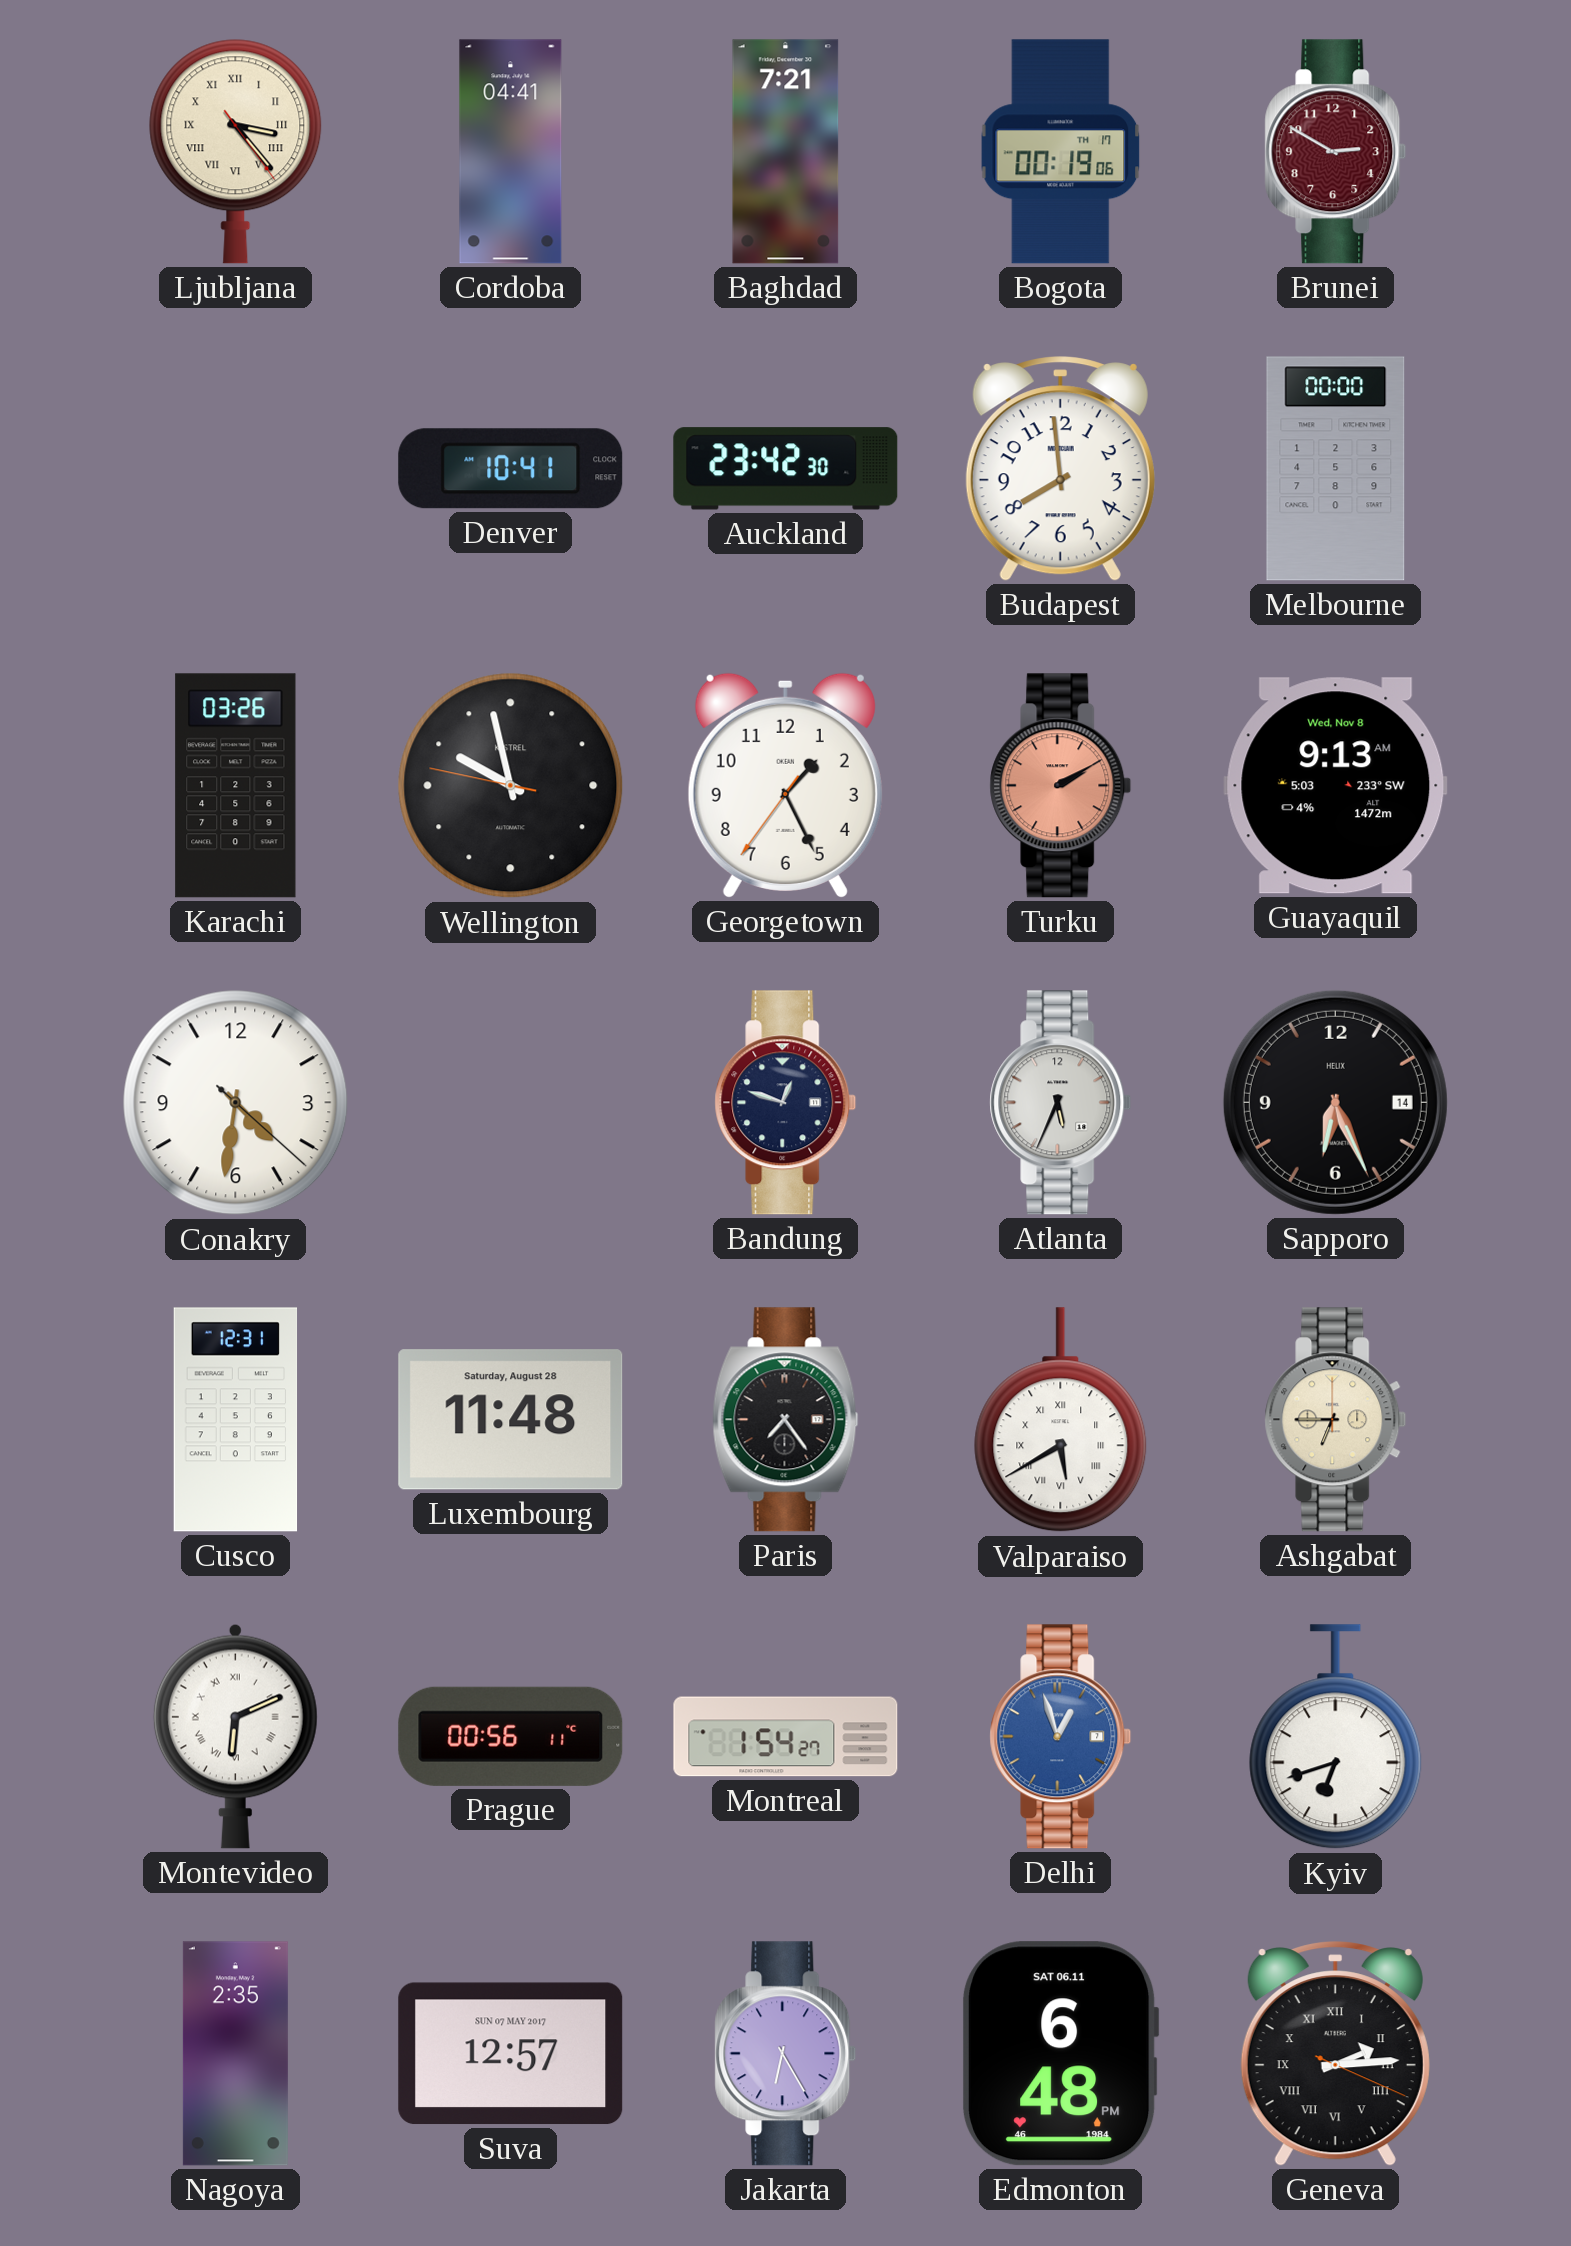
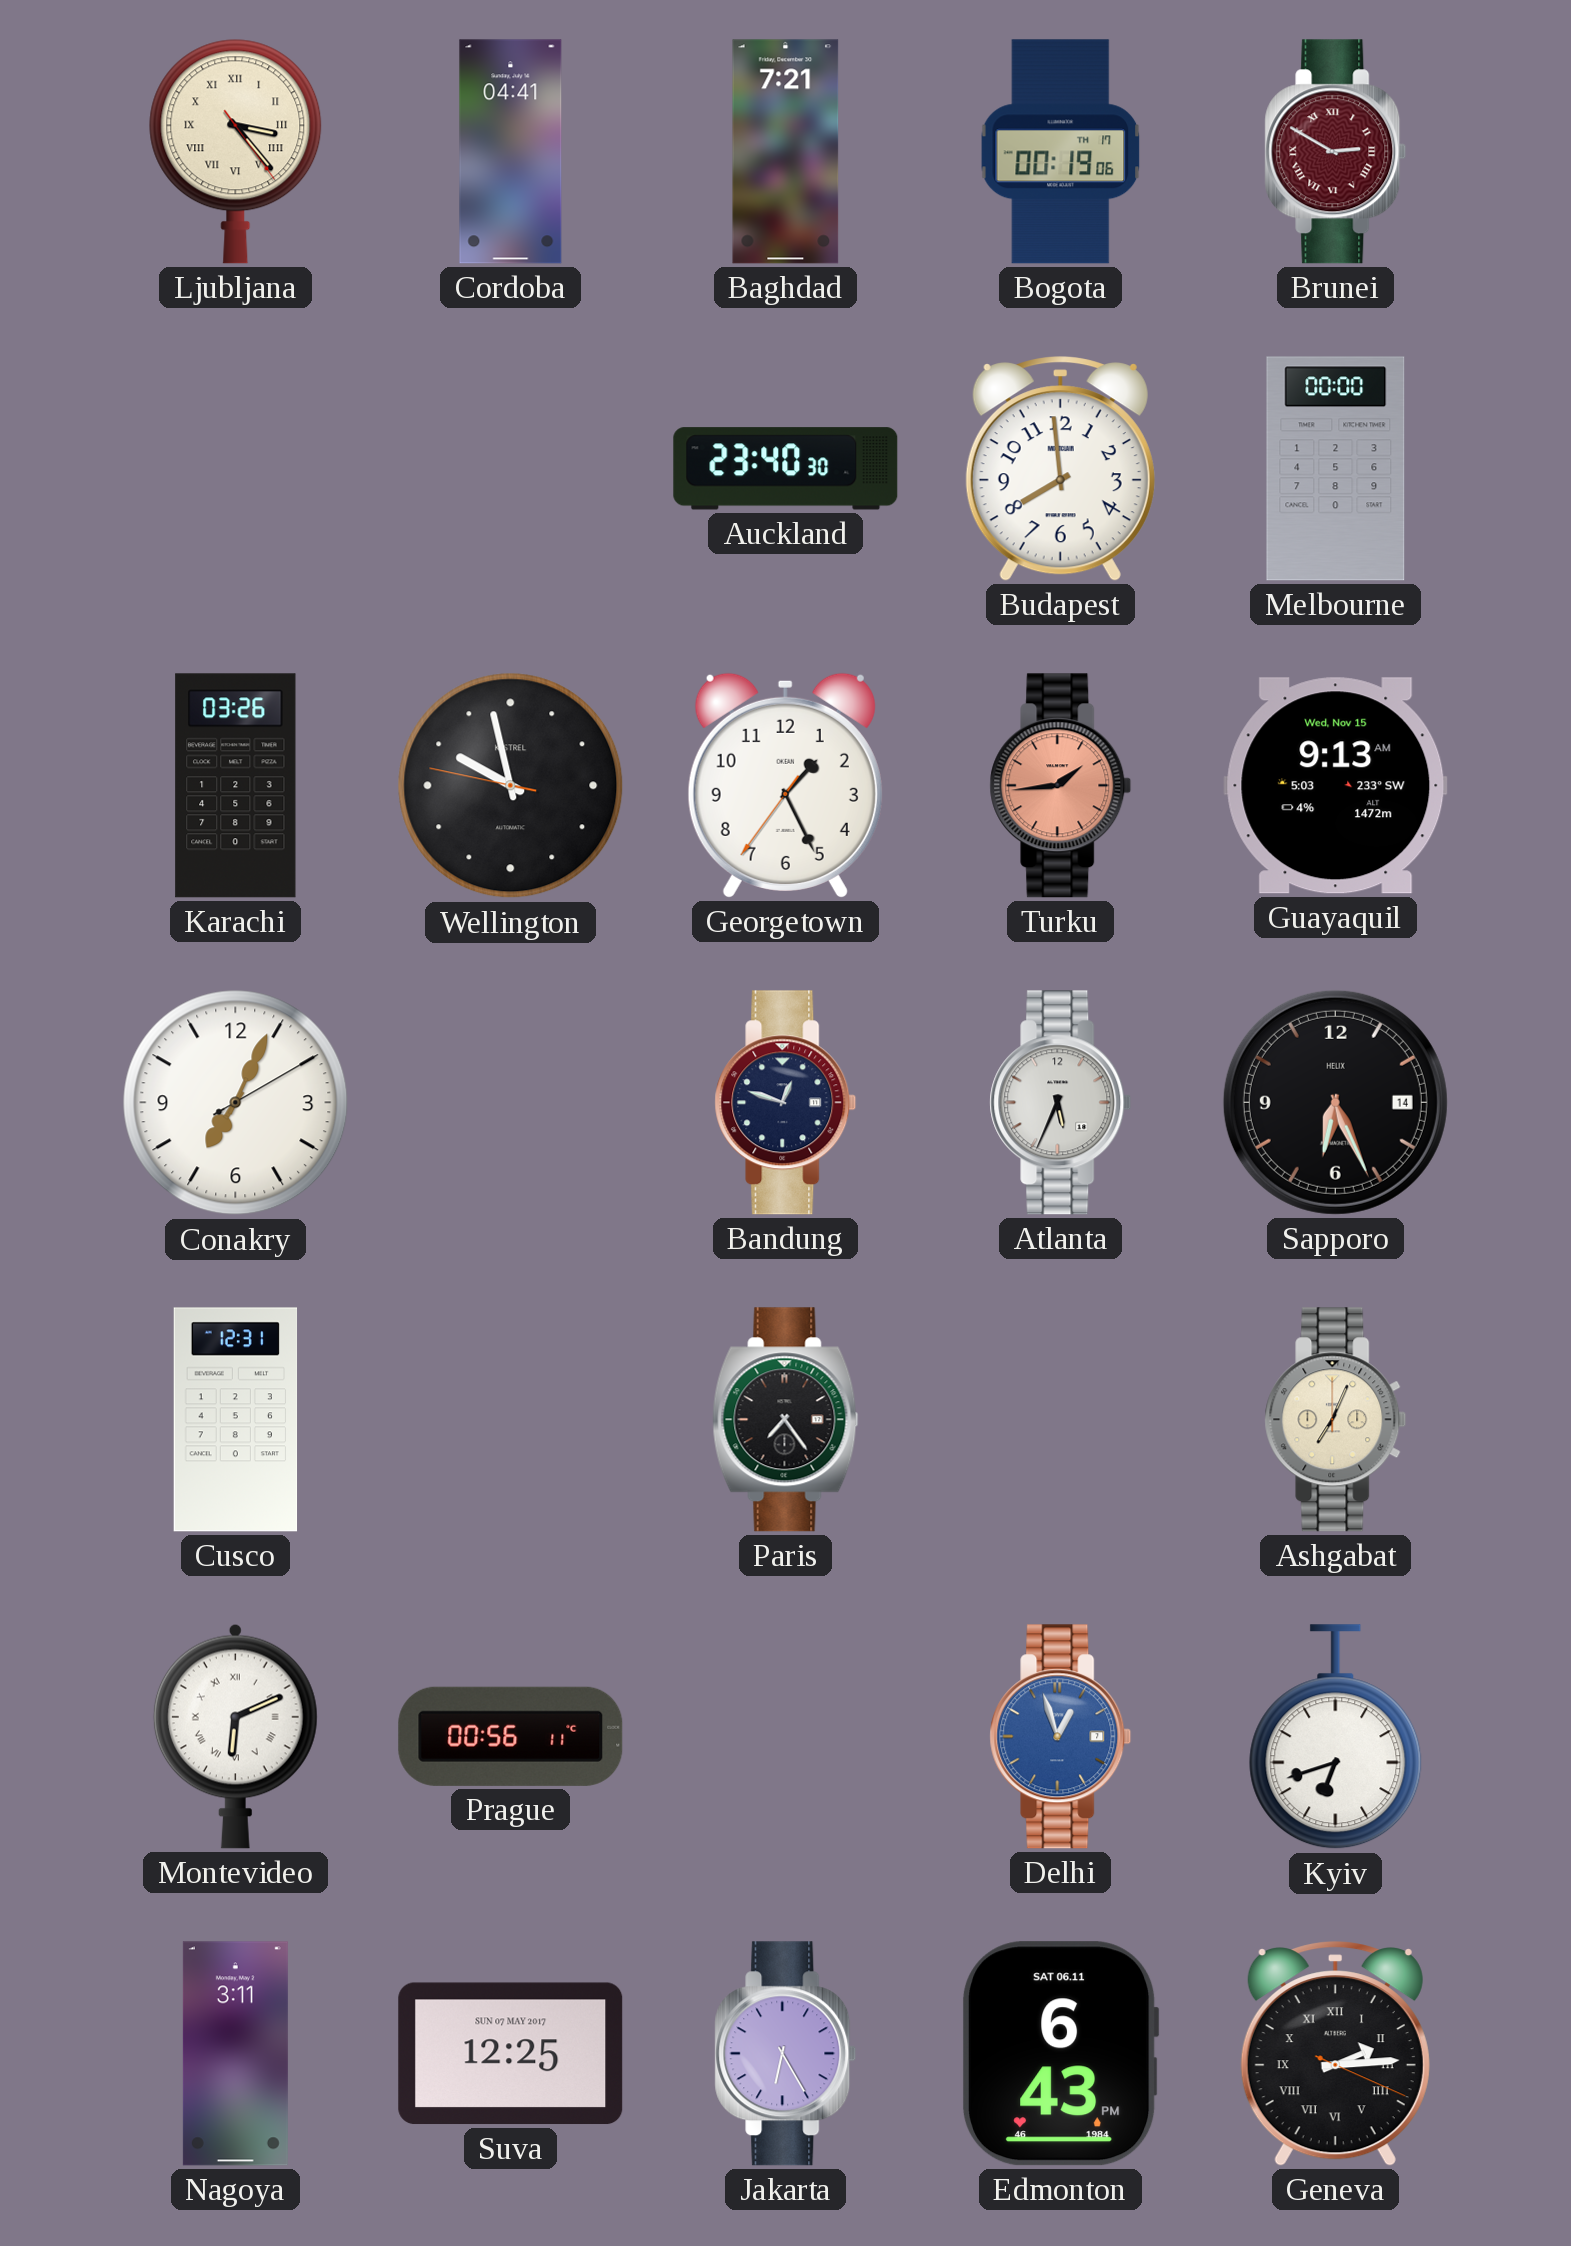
Brunei numerals: Arabic -> Roman (1336, 152)
Denver: 10:41 -> none (511, 469)
Auckland: 23:42 -> 23:40 (786, 469)
Turku: 2:10 -> 1:44 (1061, 786)
Guayaquil date: Wed, Nov 8 -> Wed, Nov 15 (1336, 786)
Conakry: 4:31 -> 7:04 (236, 1103)
Luxembourg: 11:48 -> none (511, 1420)
Valparaiso: 5:40 -> none (1061, 1420)
Ashgabat: 6:45 -> 7:04 (1336, 1420)
Montreal: 1:54 -> none (786, 1737)
Nagoya: 2:35 -> 3:11 (235, 2054)
Suva: 12:57 -> 12:25 (511, 2054)
Edmonton: 6:48 -> 6:43 (1061, 2054)
